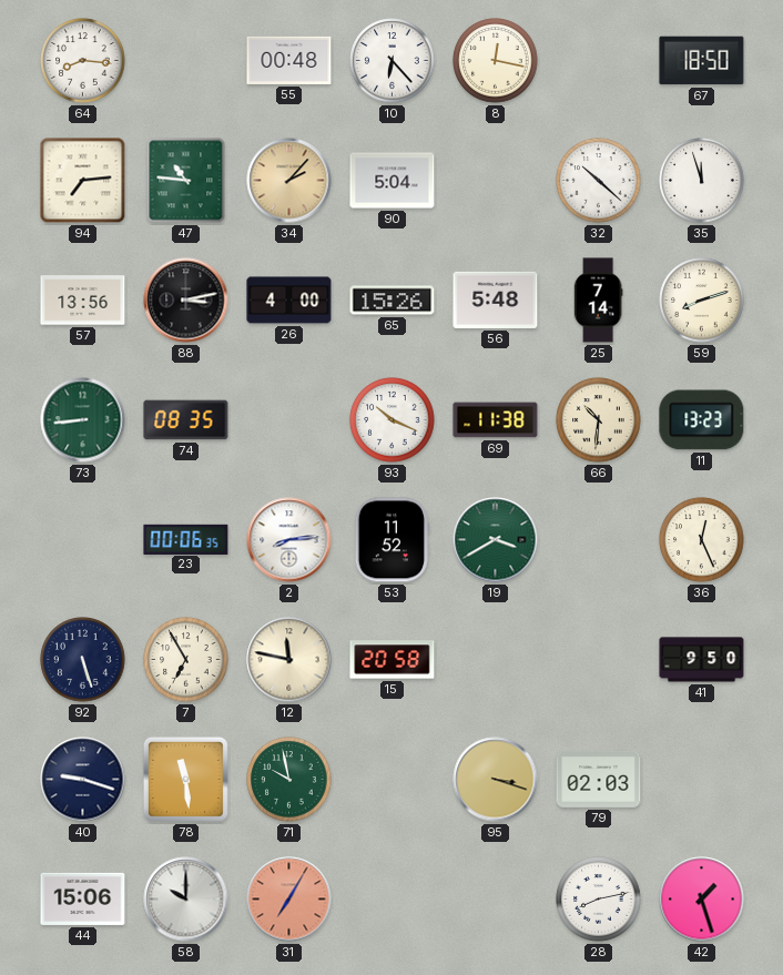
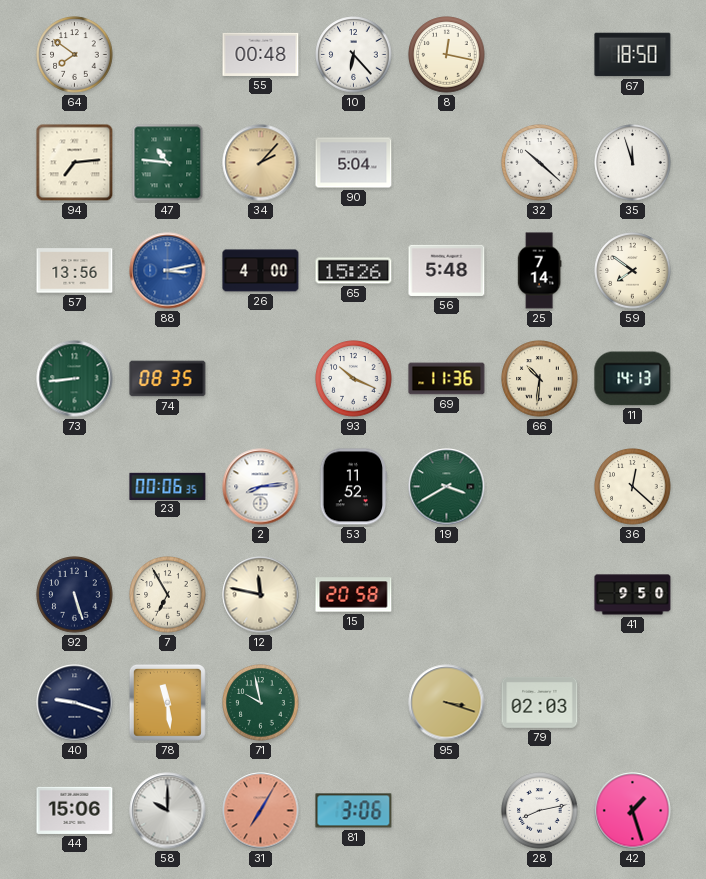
64: 8:16 -> 7:51 (75, 55)
88 dial: black -> blue (168, 271)
59: 8:12 -> 7:51 (633, 271)
69: 11:38 -> 11:36 (447, 379)
11: 13:23 -> 14:13 (633, 379)
36: 12:26 -> 12:22 (633, 487)
81: none -> 3:06 (354, 811)
